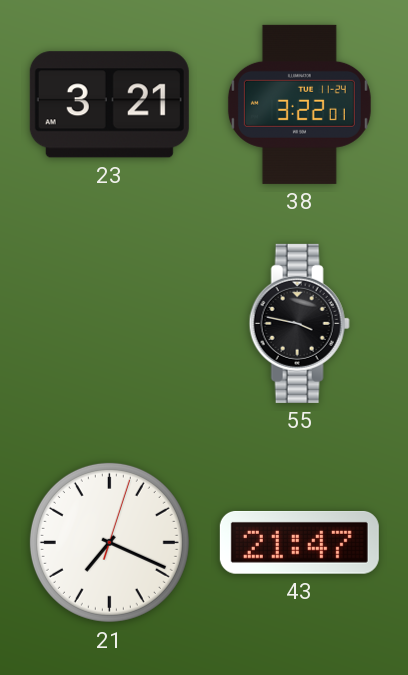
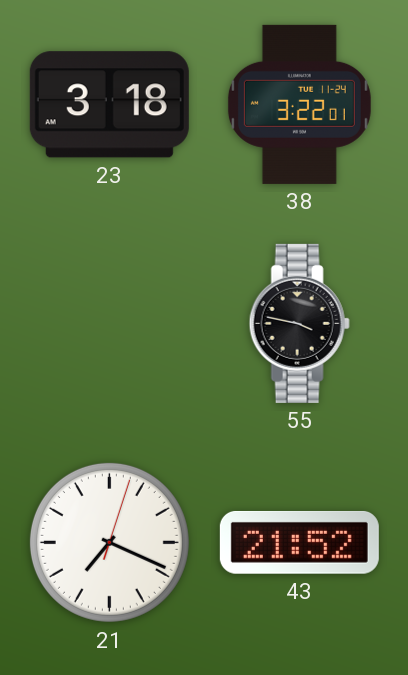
23: 3:21 -> 3:18 (109, 105)
43: 21:47 -> 21:52 (299, 542)
